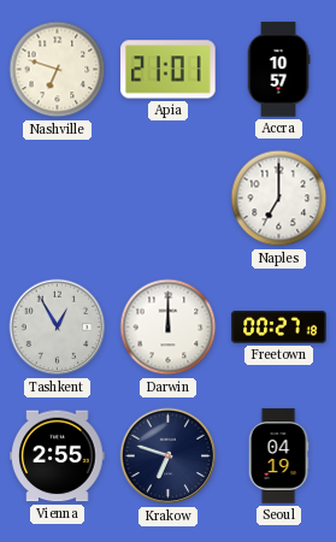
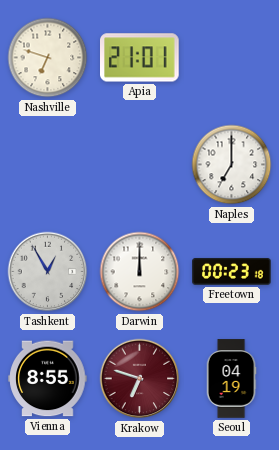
Accra: 10:57 -> none (278, 70)
Freetown: 00:27 -> 00:23 (232, 271)
Vienna: 2:55 -> 8:55 (48, 379)
Krakow dial: navy -> burgundy (140, 379)
